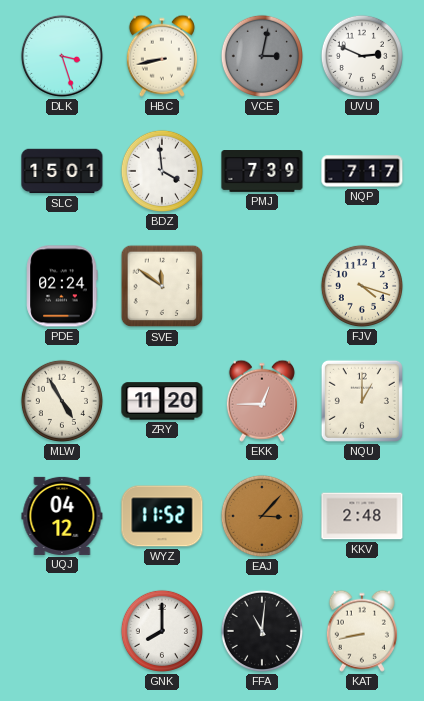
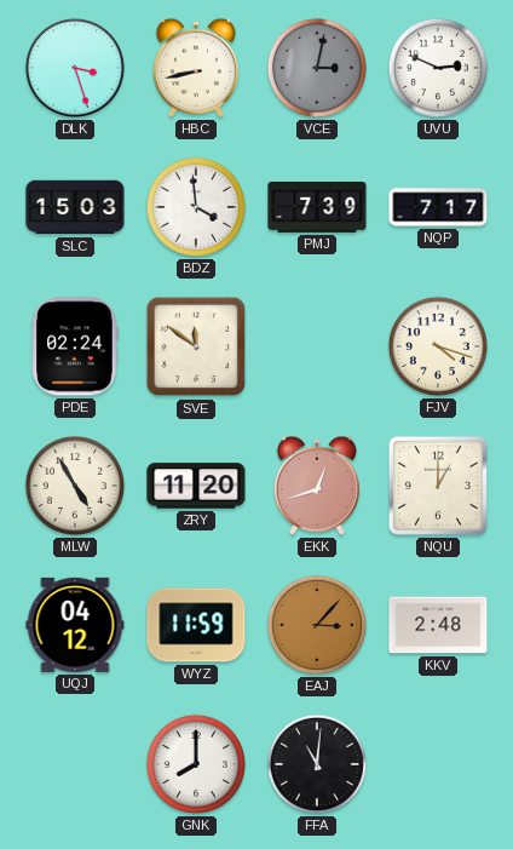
SLC: 15:01 -> 15:03 (75, 207)
EKK: 12:45 -> 12:42 (317, 486)
WYZ: 11:52 -> 11:59 (196, 625)
KAT: 8:43 -> none (362, 631)
